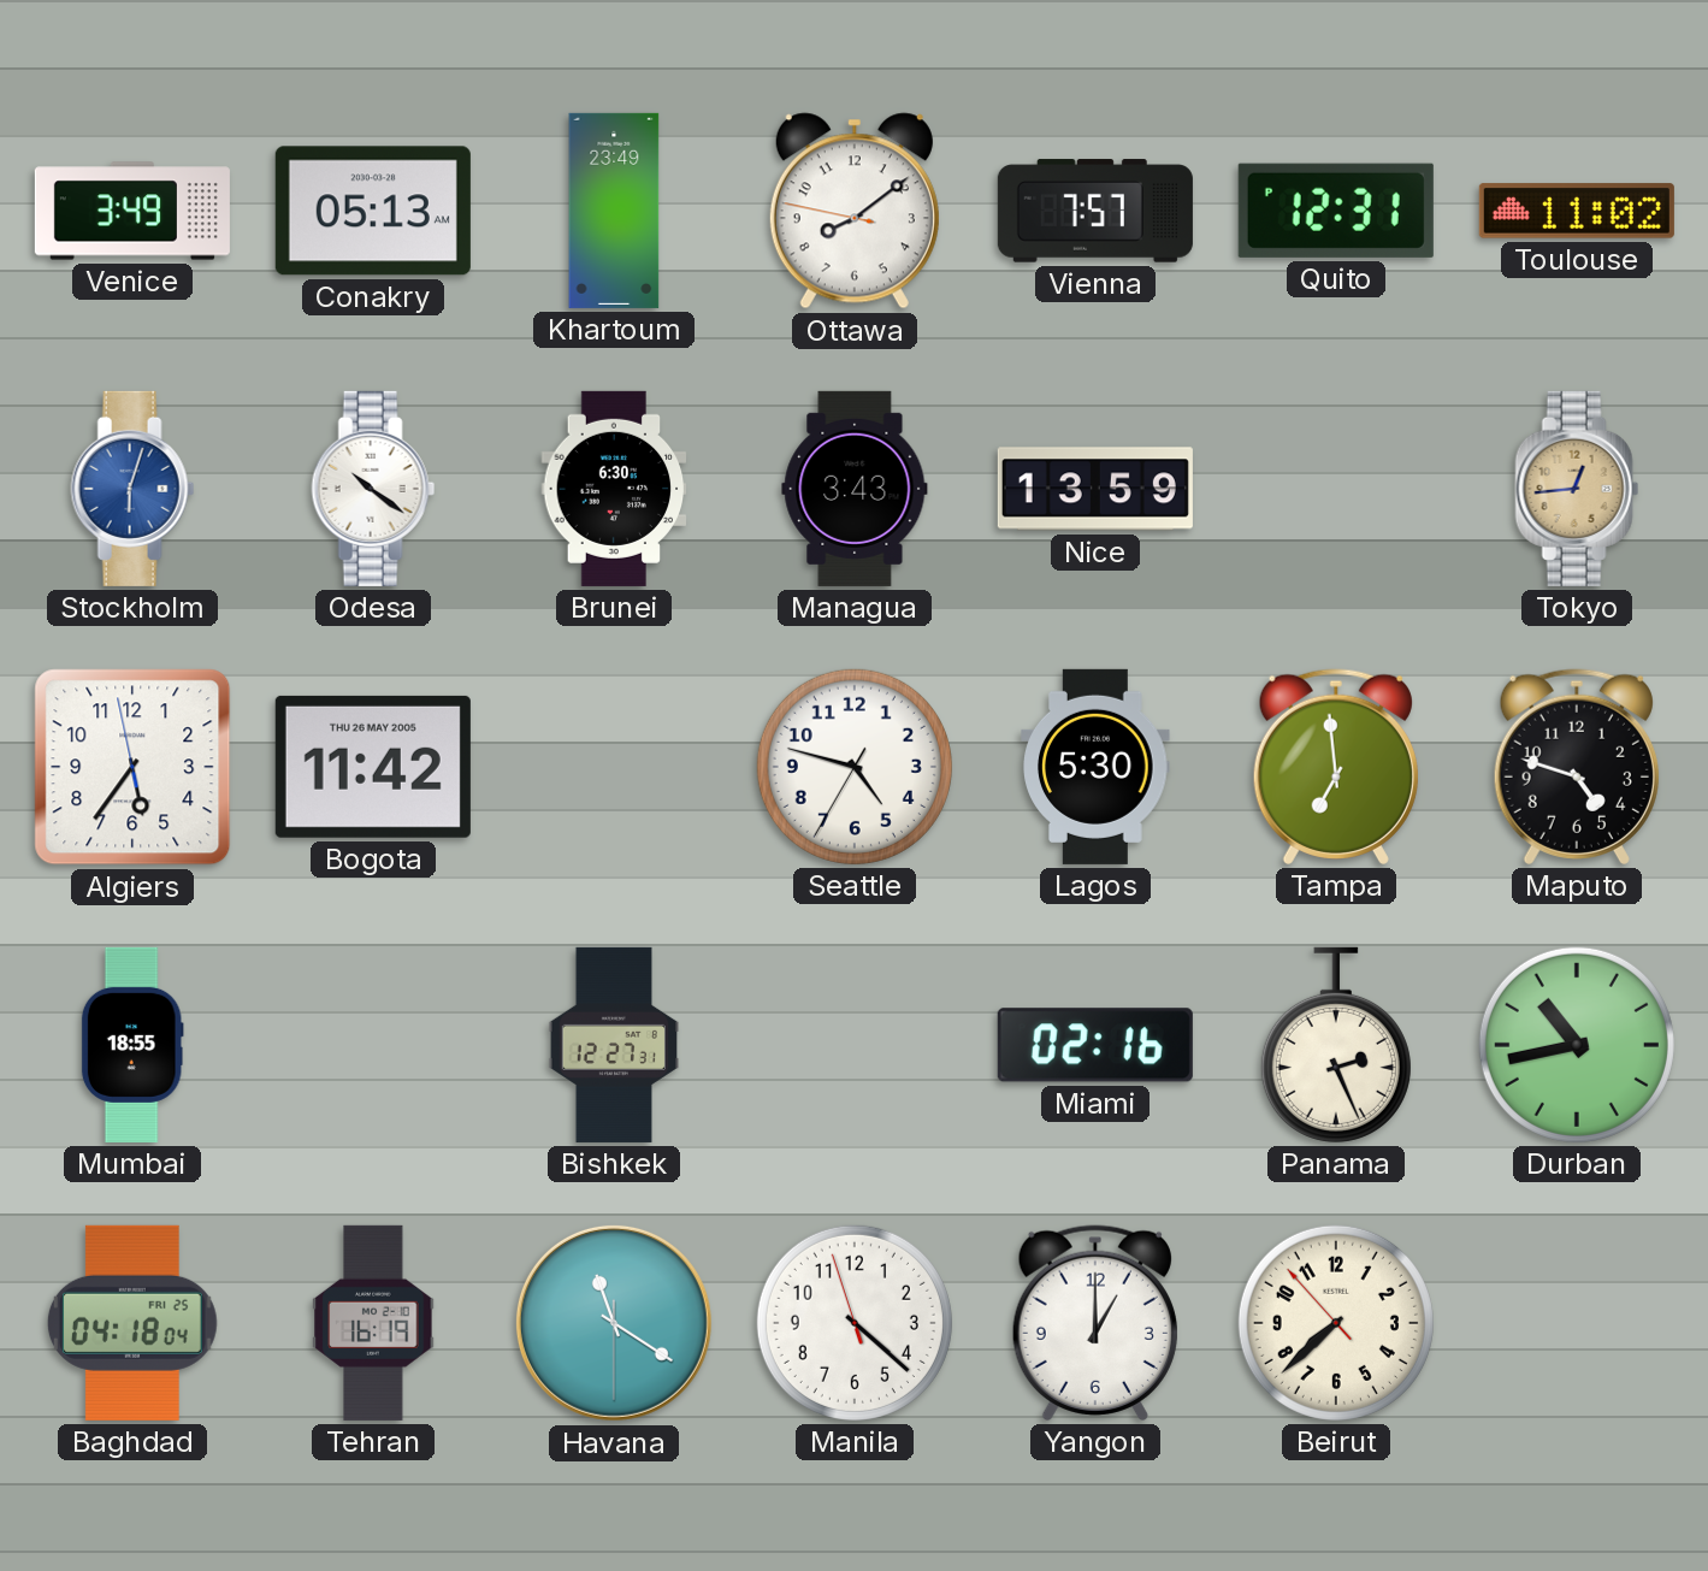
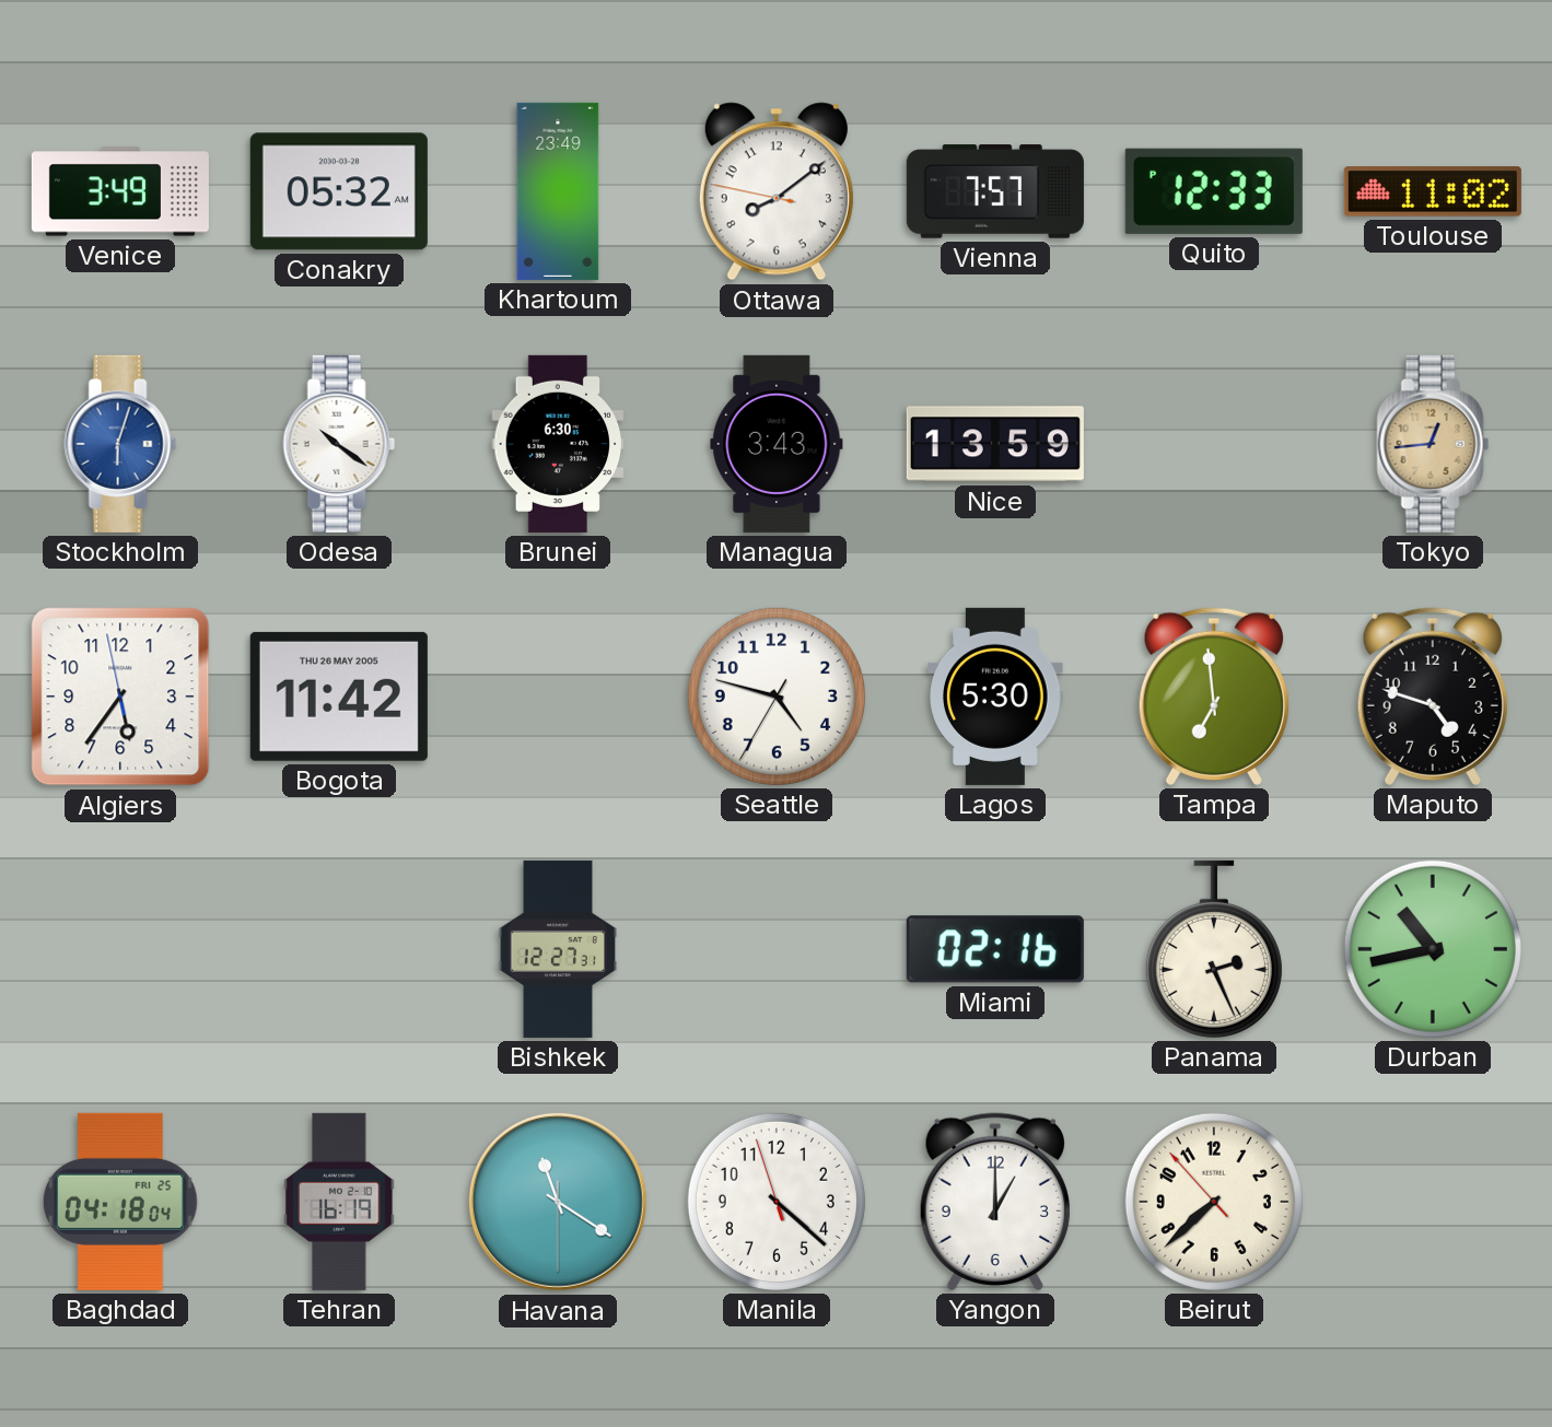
Conakry: 05:13 -> 05:32 (339, 191)
Quito: 12:31 -> 12:33 (1214, 191)
Mumbai: 18:55 -> none (132, 1045)
